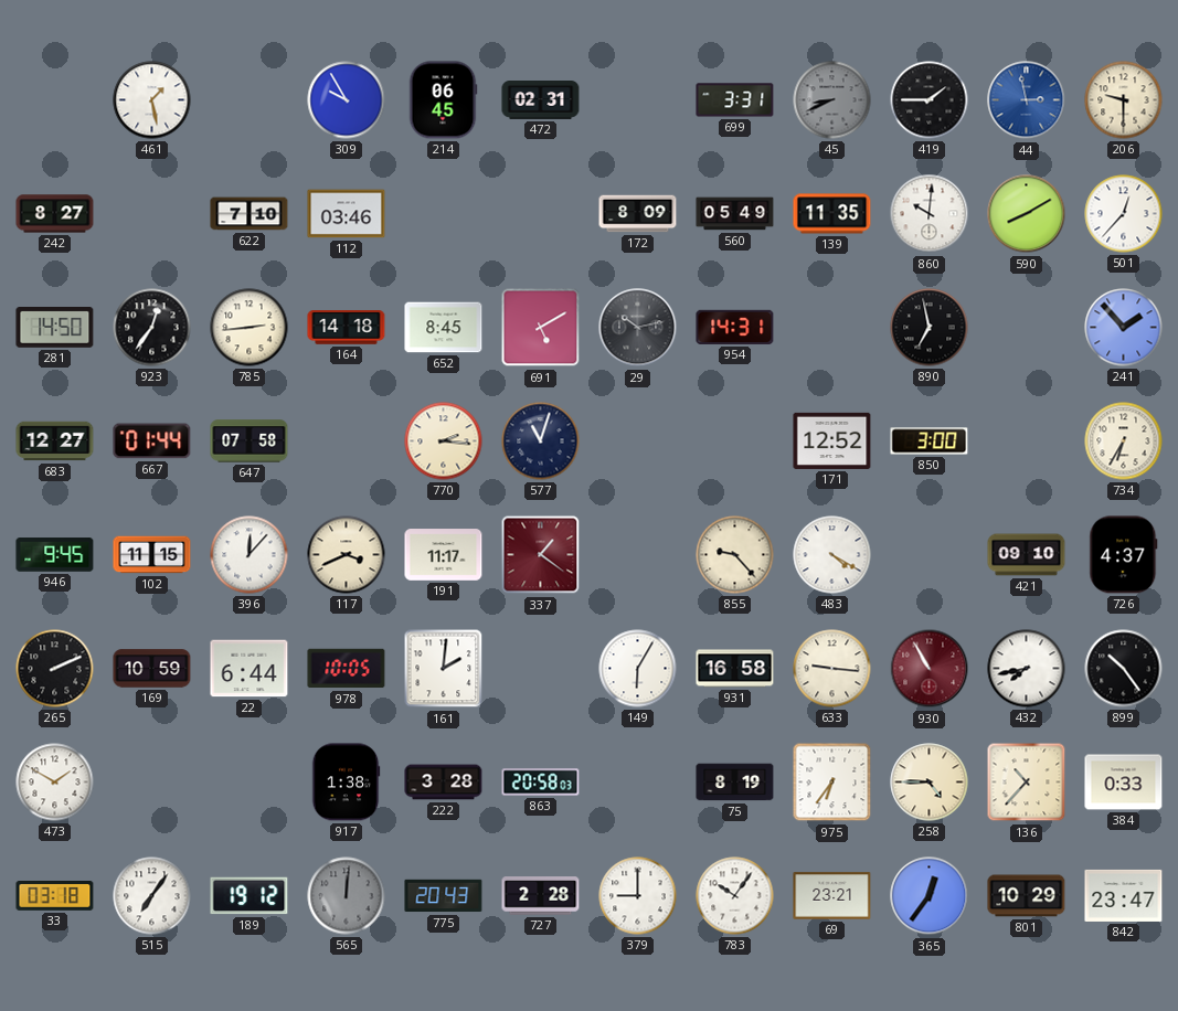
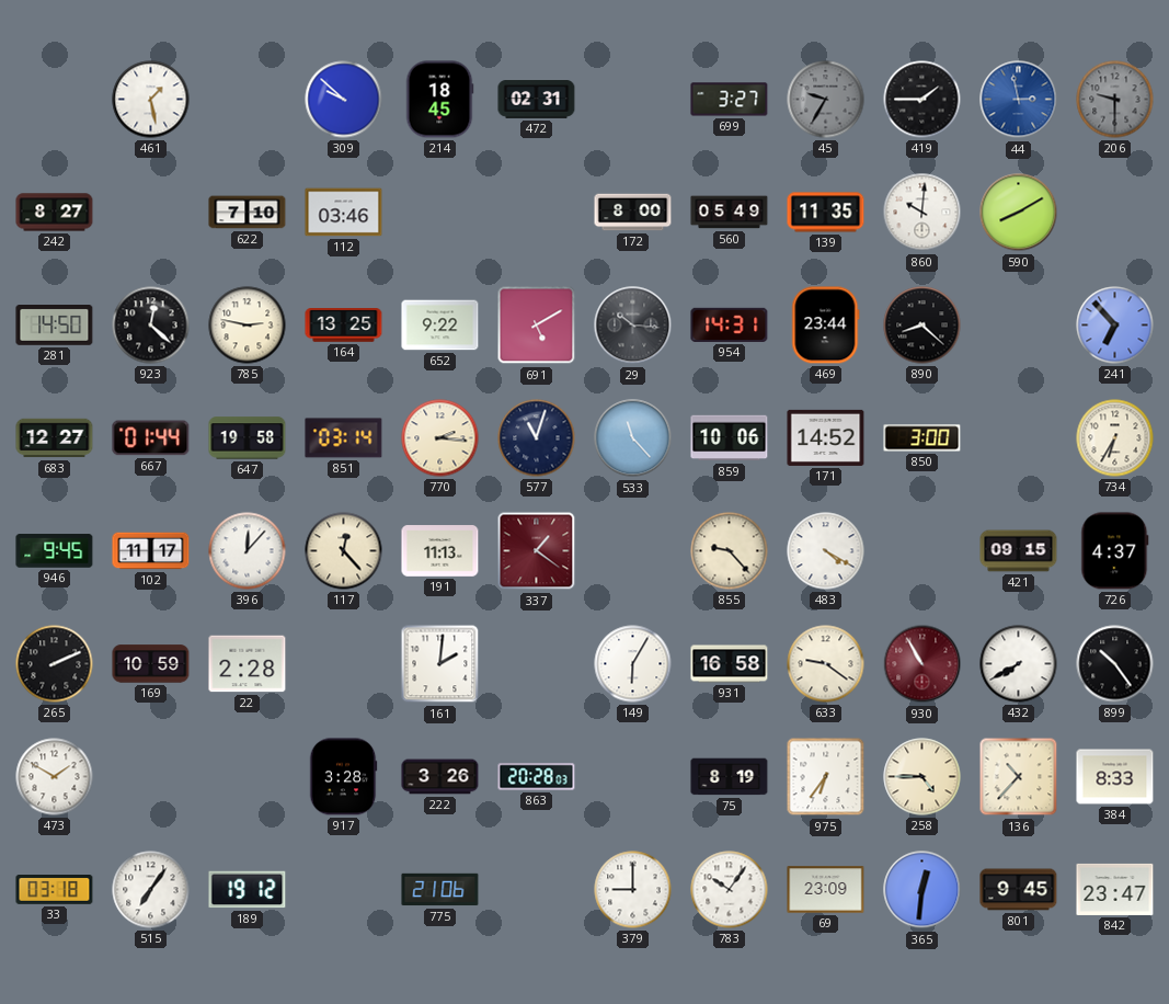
309: 9:55 -> 9:52 (344, 100)
214: 06:45 -> 18:45 (439, 100)
699: 3:31 -> 3:27 (730, 100)
45: 8:41 -> 9:35 (826, 100)
206 dial: cream -> grey (1115, 100)
172: 8:09 -> 8:00 (633, 213)
501: 12:37 -> none (1124, 214)
923: 12:36 -> 12:22 (151, 326)
785: 2:44 -> 2:47 (248, 326)
164: 14:18 -> 13:25 (344, 326)
652: 8:45 -> 9:22 (440, 326)
29: 10:13 -> 10:16 (633, 326)
469: none -> 23:44 (826, 326)
890: 6:58 -> 8:22 (922, 326)
241: 1:53 -> 6:53 (1115, 326)
647: 07:58 -> 19:58 (248, 438)
851: none -> 03:14 (344, 438)
533: none -> 11:23 (633, 438)
859: none -> 10:06 (730, 438)
171: 12:52 -> 14:52 (826, 437)
102: 11:15 -> 11:17 (151, 551)
117: 3:41 -> 12:23 (344, 551)
191: 11:17 -> 11:13 (440, 551)
421: 09:10 -> 09:15 (1019, 551)
22: 6:44 -> 2:28 (248, 664)
978: 10:05 -> none (347, 669)
633: 9:16 -> 9:21 (826, 664)
432: 7:43 -> 7:40 (1019, 664)
917: 1:38 -> 3:28 (343, 777)
222: 3:28 -> 3:26 (440, 777)
863: 20:58 -> 20:28 (537, 777)
384: 0:33 -> 8:33 (1115, 777)
565: 12:01 -> none (347, 896)
775: 20:43 -> 21:06 (440, 890)
727: 2:28 -> none (541, 896)
69: 23:21 -> 23:09 (826, 890)
365: 12:36 -> 12:31 (922, 890)
801: 10:29 -> 9:45 (1019, 890)
